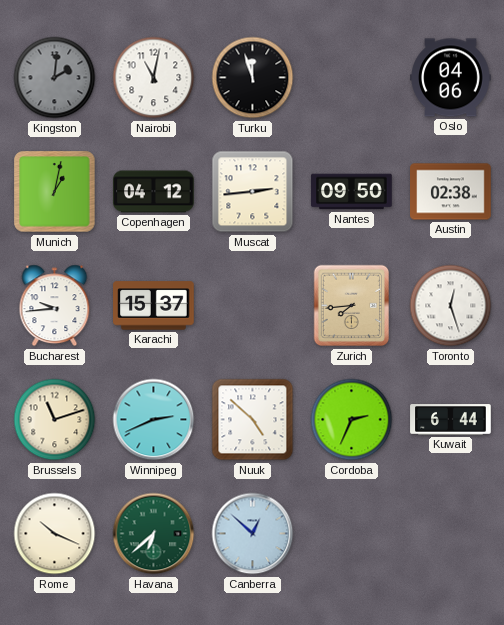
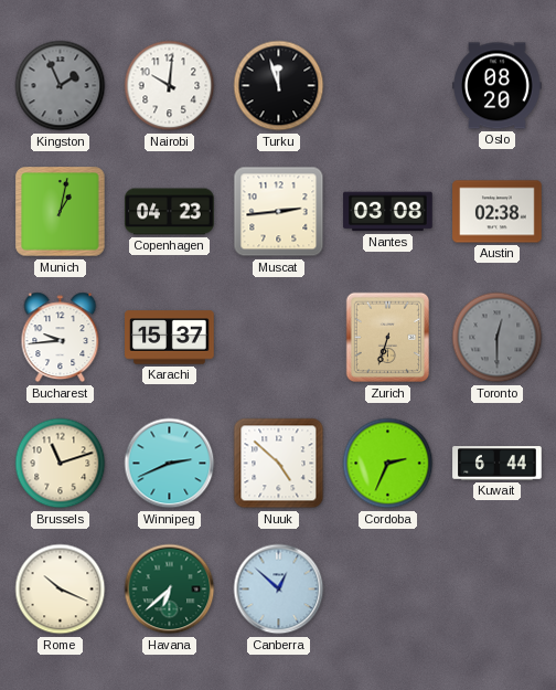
Kingston: 2:01 -> 1:56 (61, 86)
Nairobi: 11:02 -> 10:01 (170, 86)
Oslo: 04:06 -> 08:20 (498, 86)
Copenhagen: 04:12 -> 04:23 (170, 212)
Nantes: 09:50 -> 03:08 (388, 212)
Zurich: 7:44 -> 6:33 (388, 338)
Toronto: 12:27 -> 12:30 (498, 338)
Toronto dial: white -> grey (498, 338)
